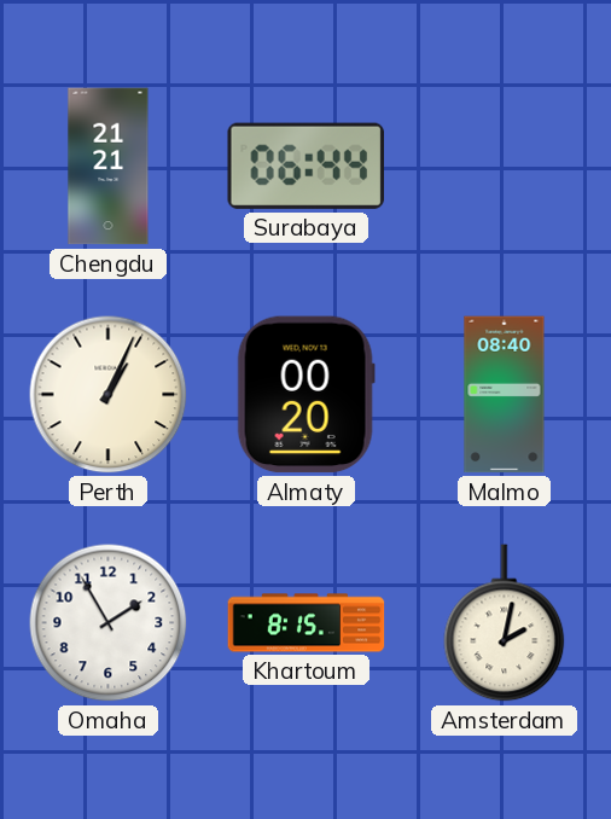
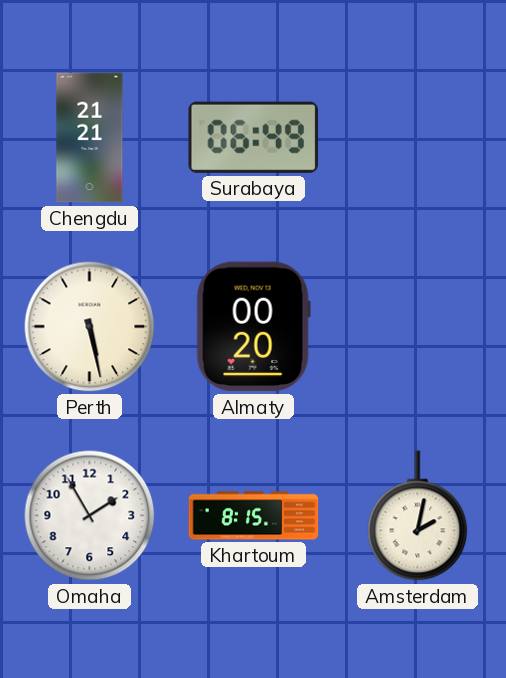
Surabaya: 06:44 -> 06:49 (253, 137)
Perth: 1:04 -> 5:28 (90, 327)
Malmo: 08:40 -> none (505, 395)
